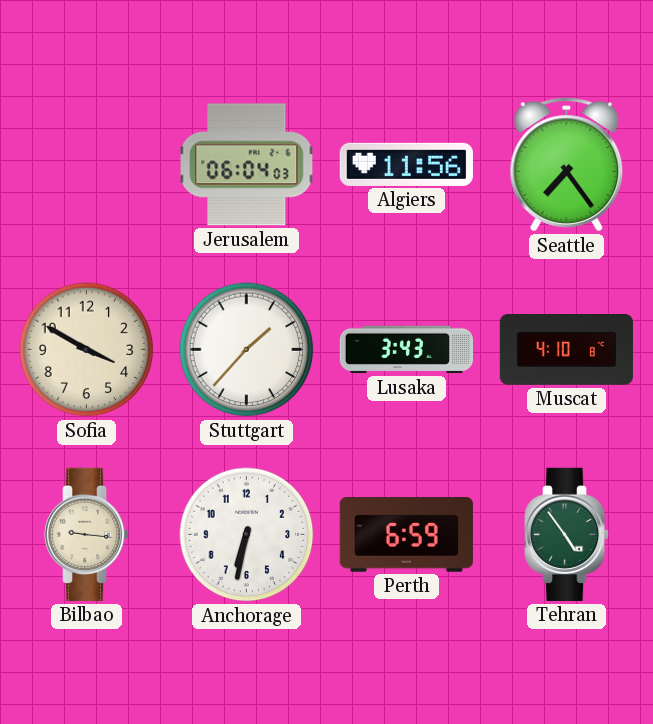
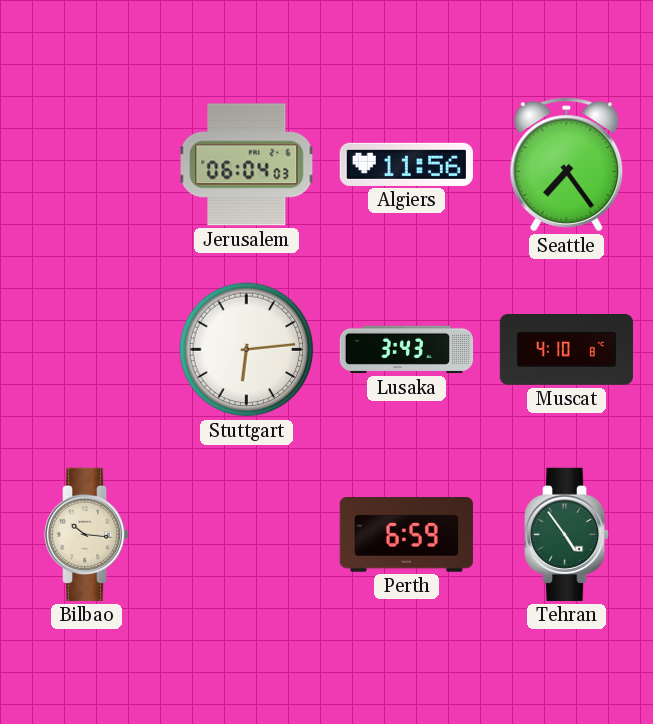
Sofia: 3:50 -> none (87, 350)
Stuttgart: 1:37 -> 6:14 (247, 350)
Bilbao: 9:16 -> 10:16 (87, 534)
Anchorage: 6:32 -> none (247, 535)
